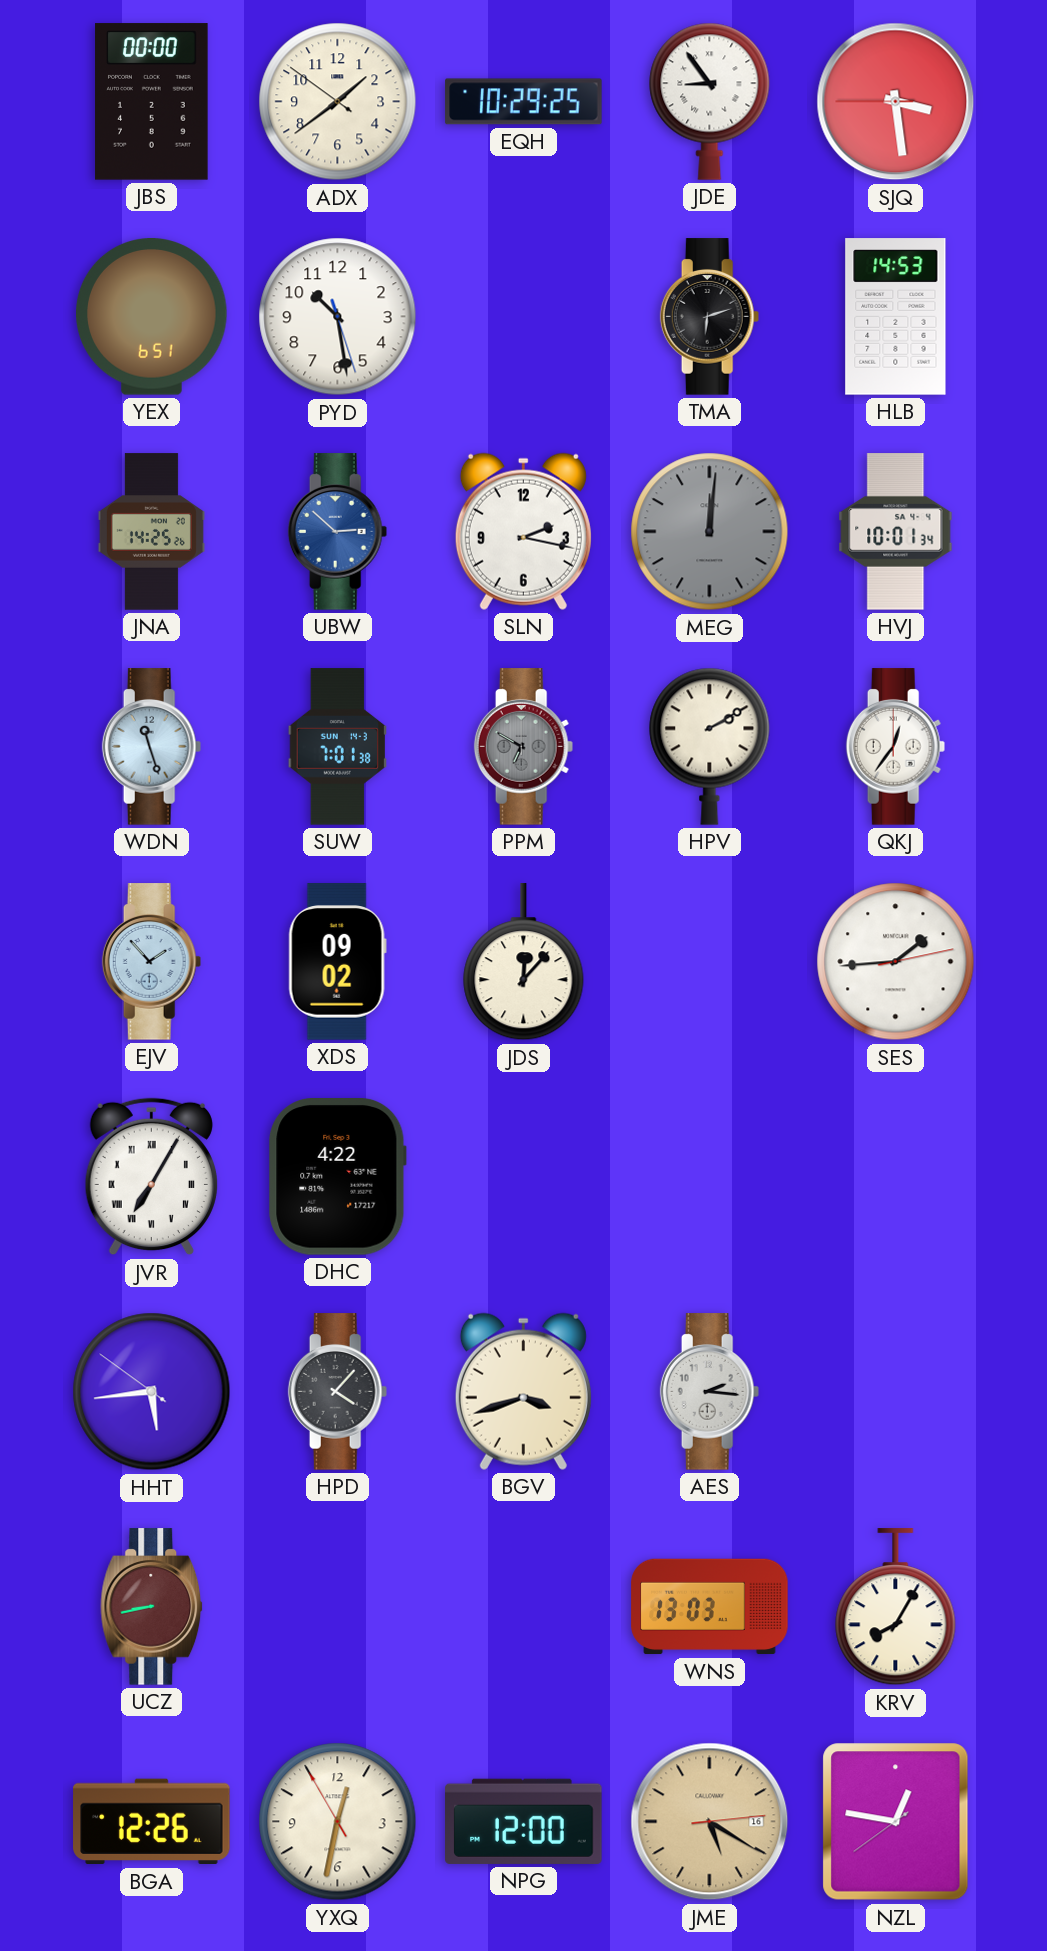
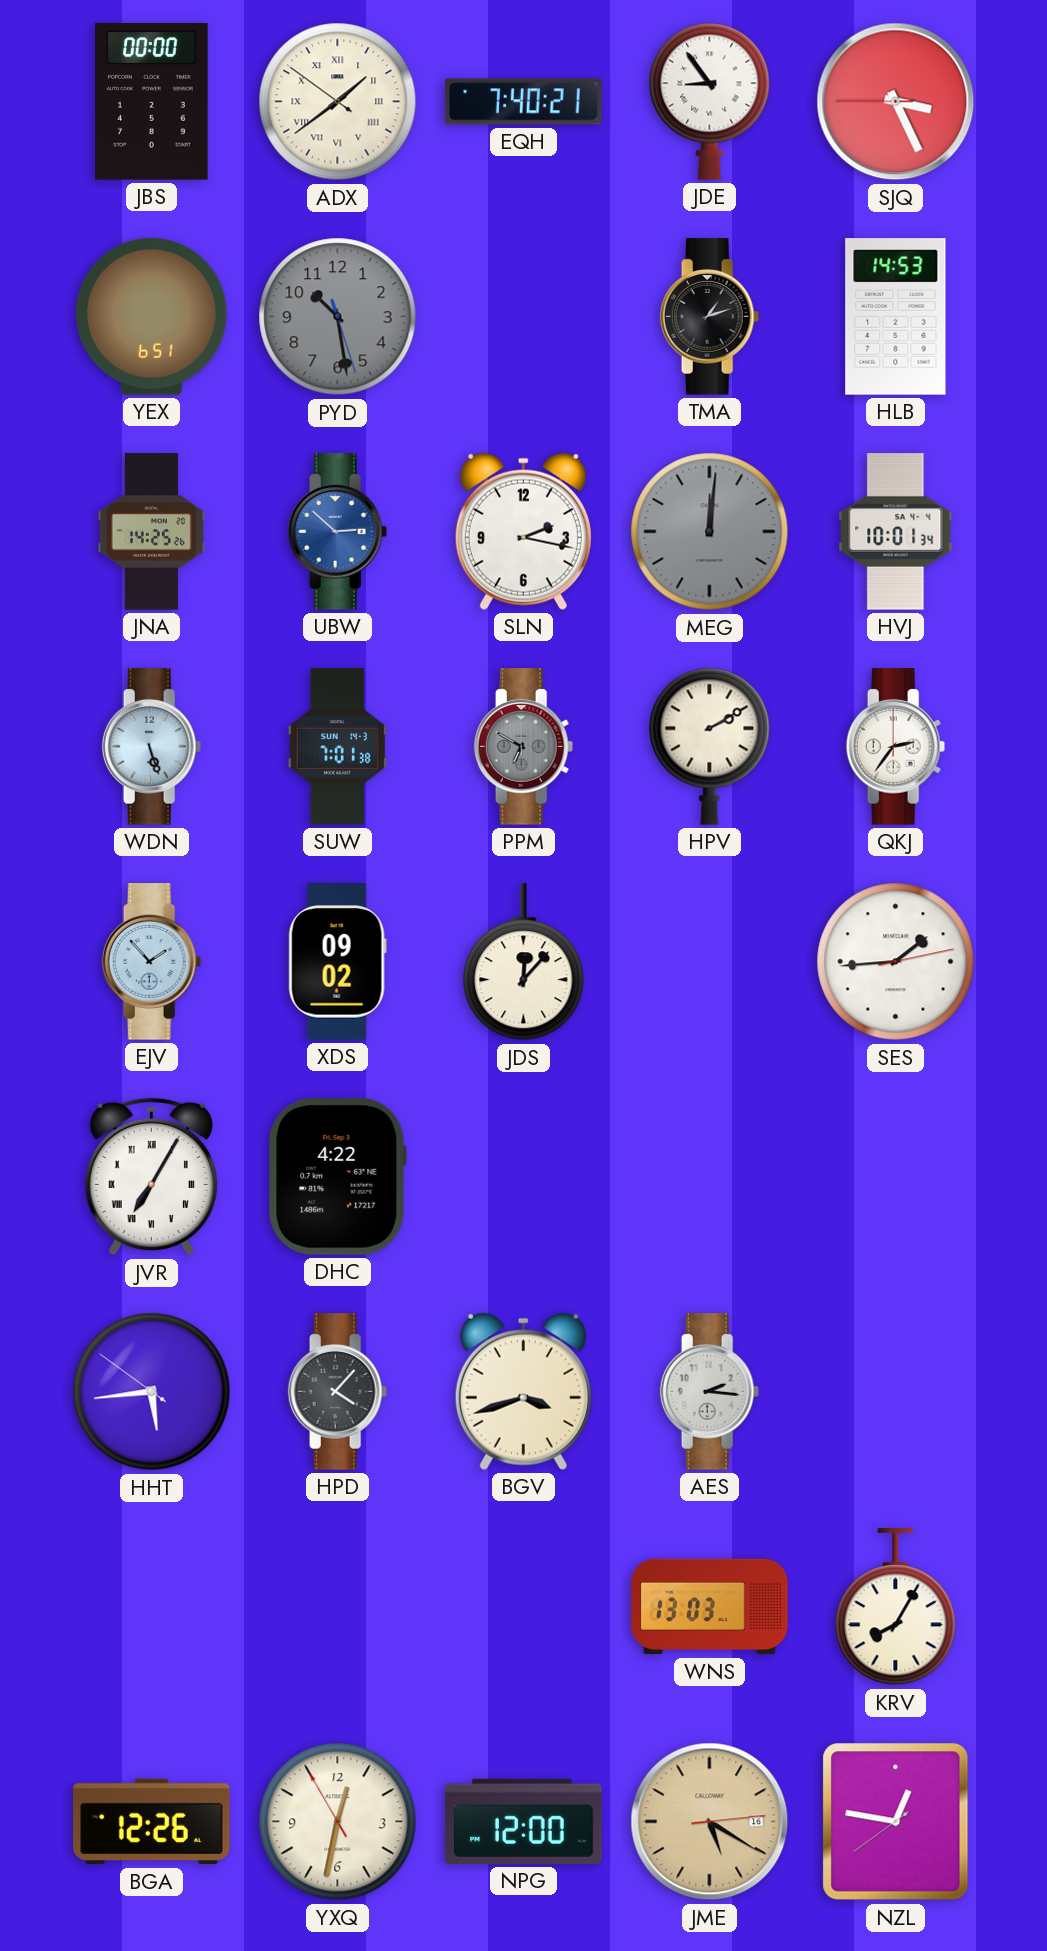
ADX numerals: Arabic -> Roman (338, 102)
EQH: 10:29 -> 7:40 (524, 102)
SJQ: 3:28 -> 3:25 (896, 102)
PYD dial: white -> grey (338, 317)
TMA: 6:12 -> 1:12 (710, 317)
WDN: 11:27 -> 5:27 (152, 747)
QKJ: 12:36 -> 2:36 (896, 747)
UCZ: 8:43 -> none (152, 1607)
